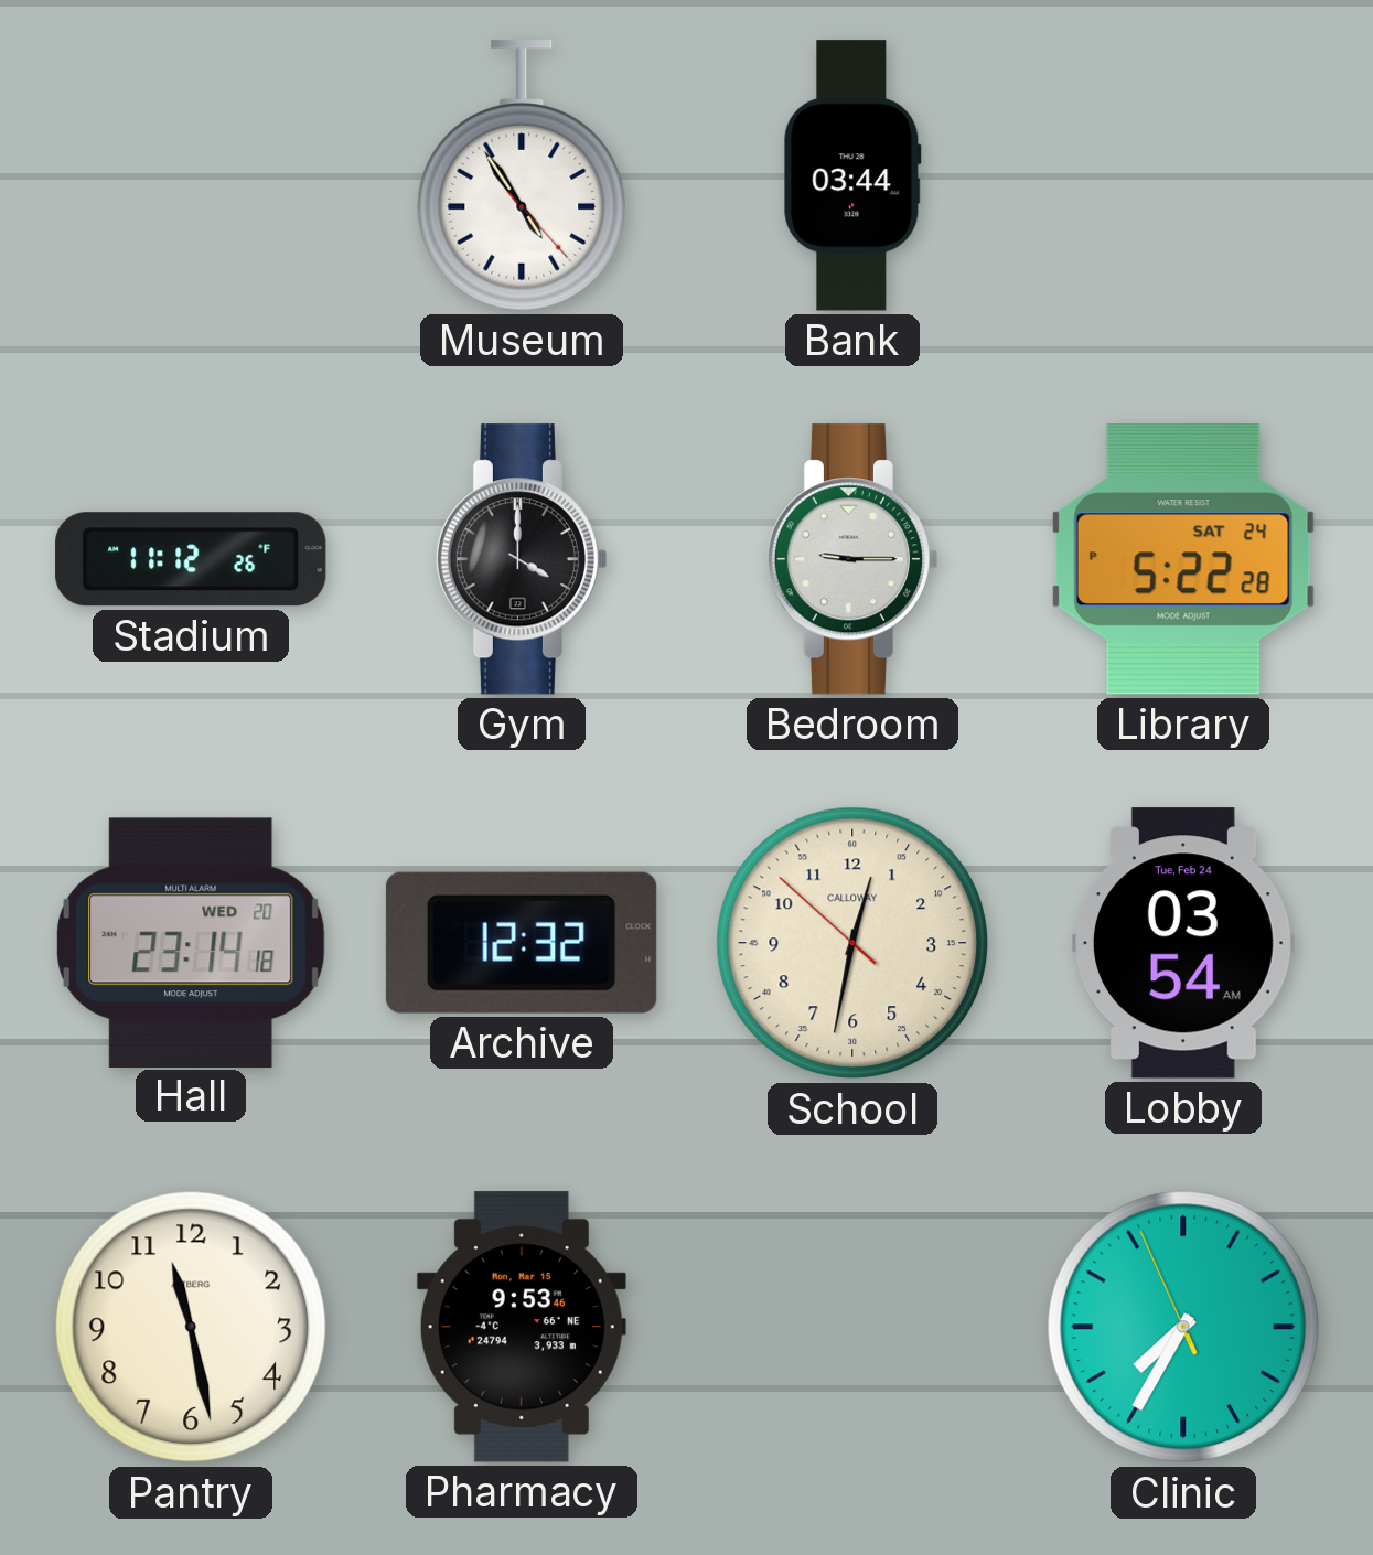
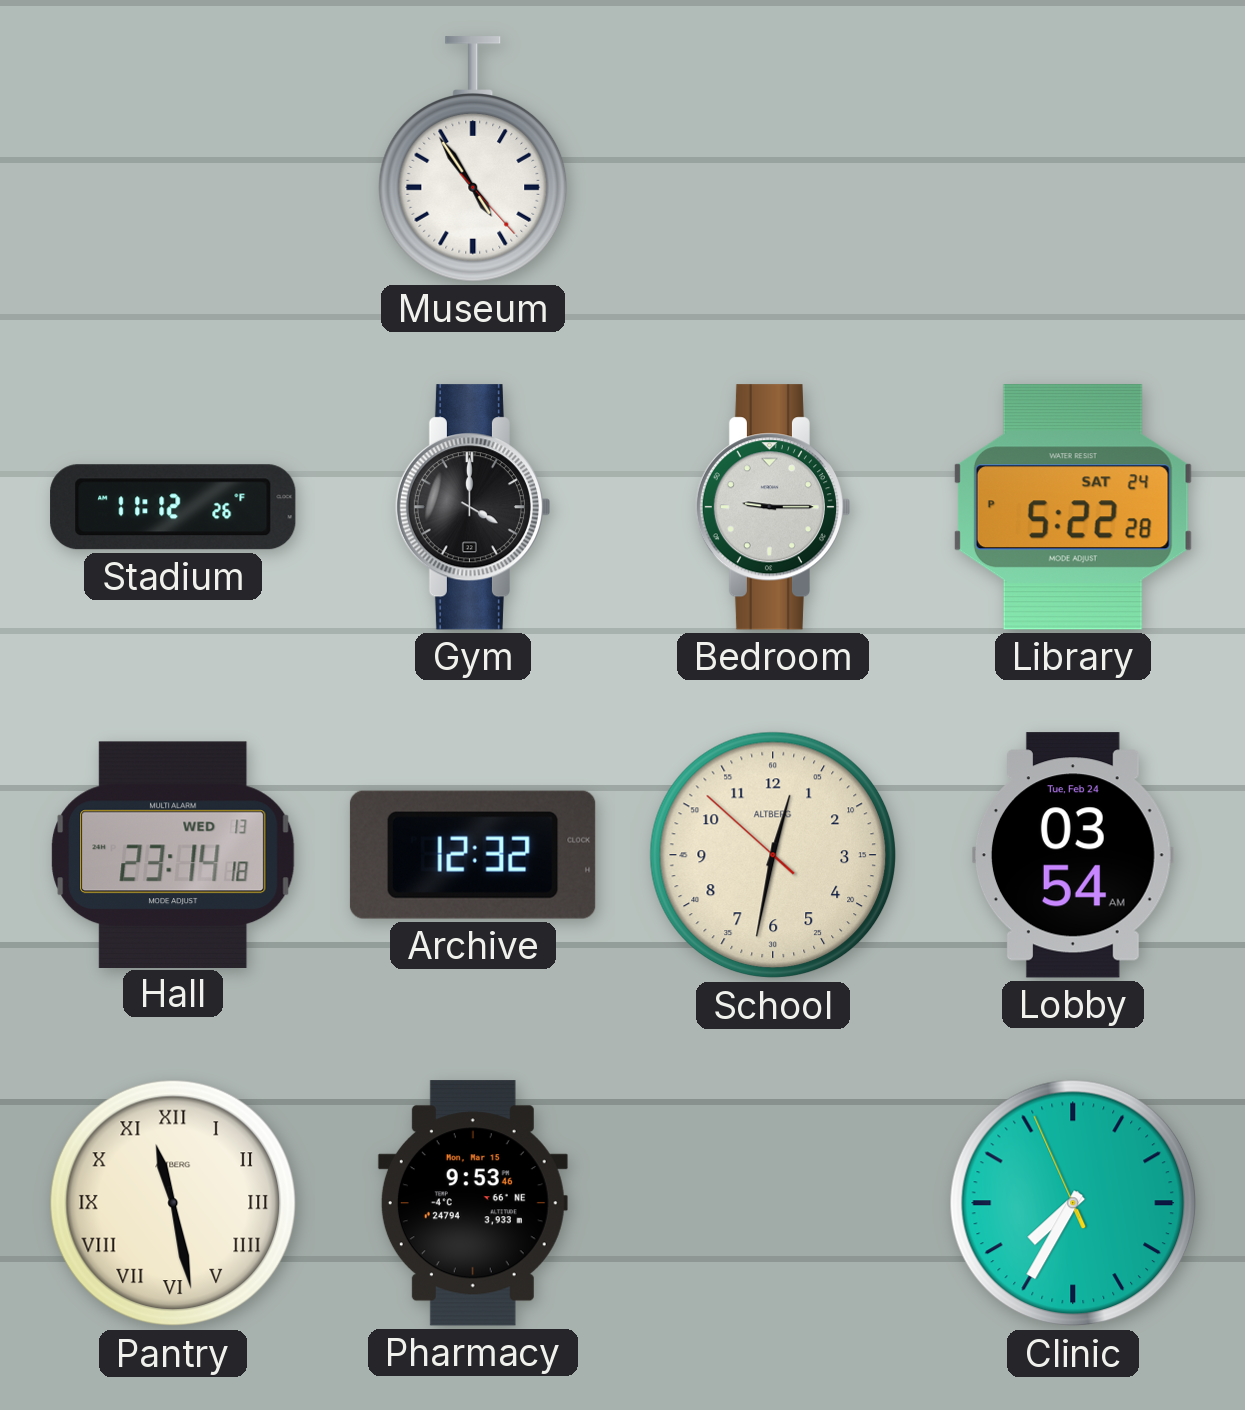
Bank: 03:44 -> none (852, 175)
Hall date: WED 20 -> WED 13 (173, 854)
School brand: CALLOWAY -> ALTBERG (773, 855)
Pantry numerals: Arabic -> Roman (173, 1203)
